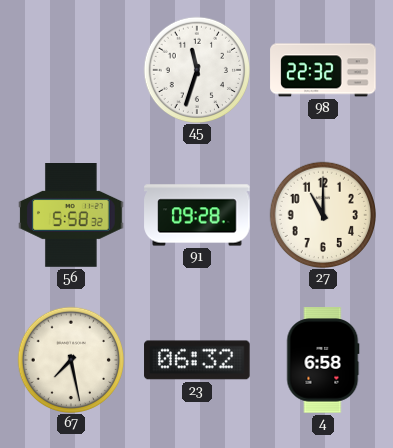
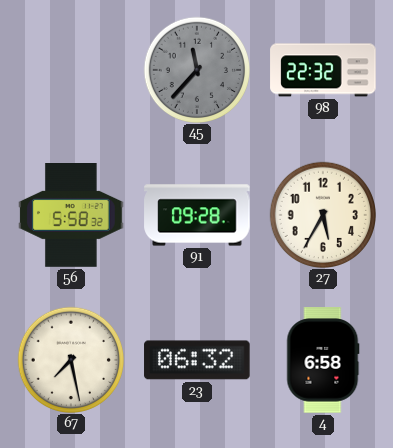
45: 11:33 -> 11:37 (196, 69)
45 dial: white -> grey (196, 69)
27: 11:00 -> 5:35 (322, 214)
